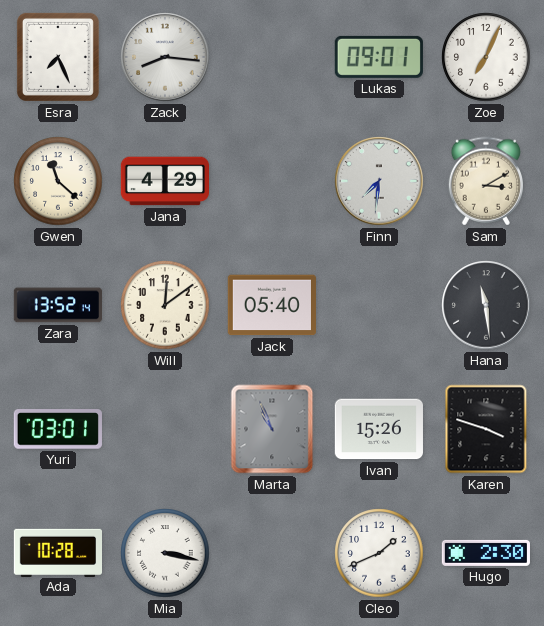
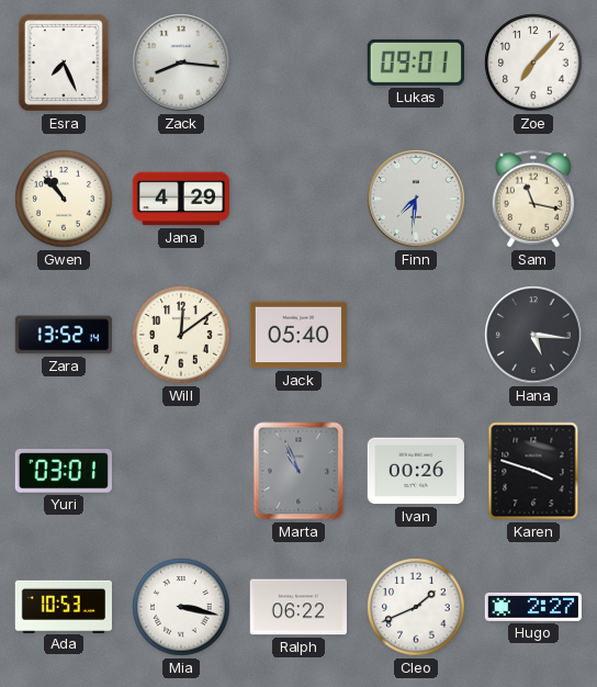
Zoe: 7:04 -> 7:07 (533, 63)
Gwen: 11:22 -> 10:53 (64, 199)
Sam: 3:10 -> 11:17 (532, 199)
Hana: 11:29 -> 5:16 (533, 335)
Ivan: 15:26 -> 00:26 (416, 471)
Ada: 10:28 -> 10:53 (63, 606)
Ralph: none -> 06:22 (297, 607)
Hugo: 2:30 -> 2:27 (533, 607)
